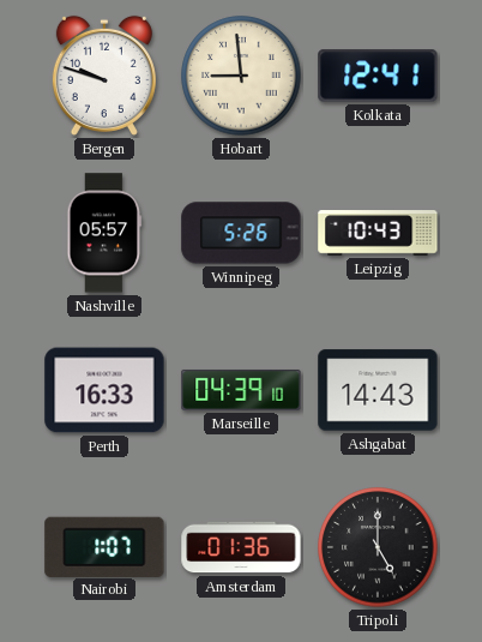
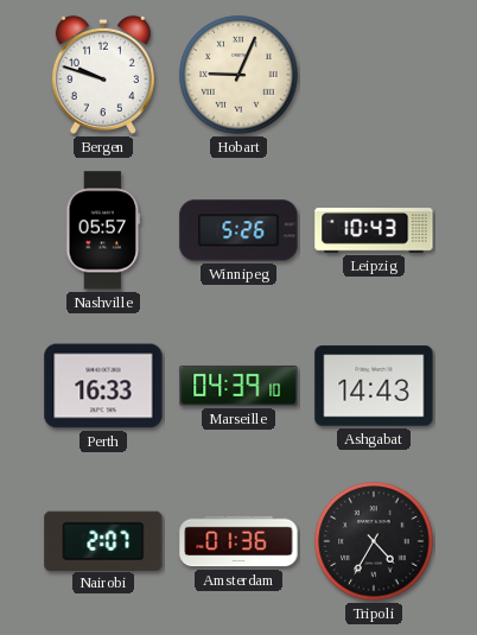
Hobart: 8:59 -> 9:04 (238, 75)
Kolkata: 12:41 -> none (378, 76)
Nairobi: 1:07 -> 2:07 (103, 540)
Tripoli: 5:00 -> 4:35 (374, 541)
